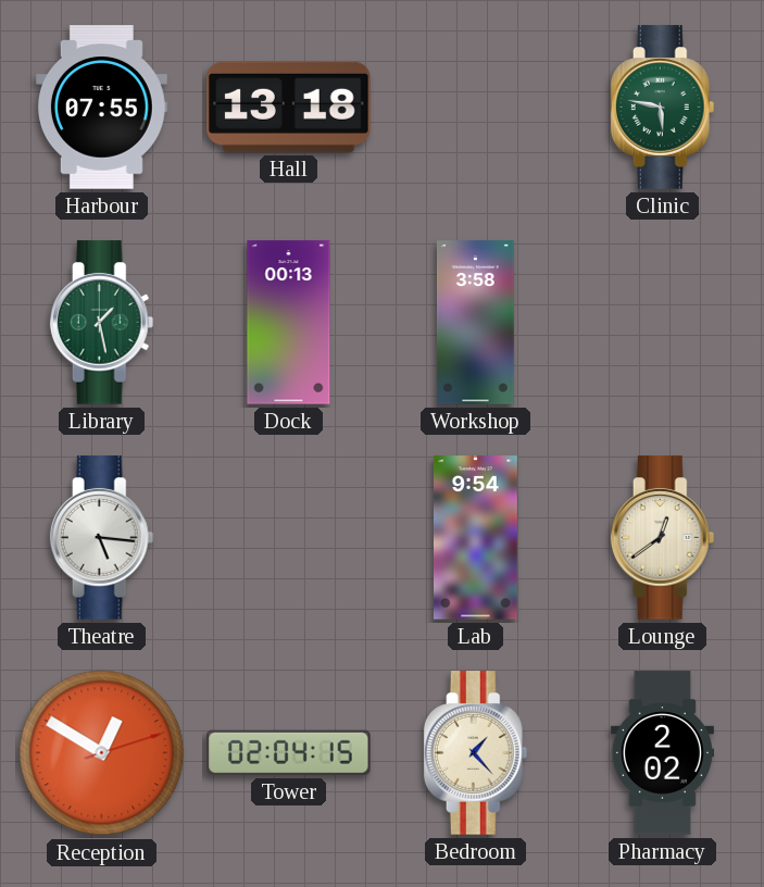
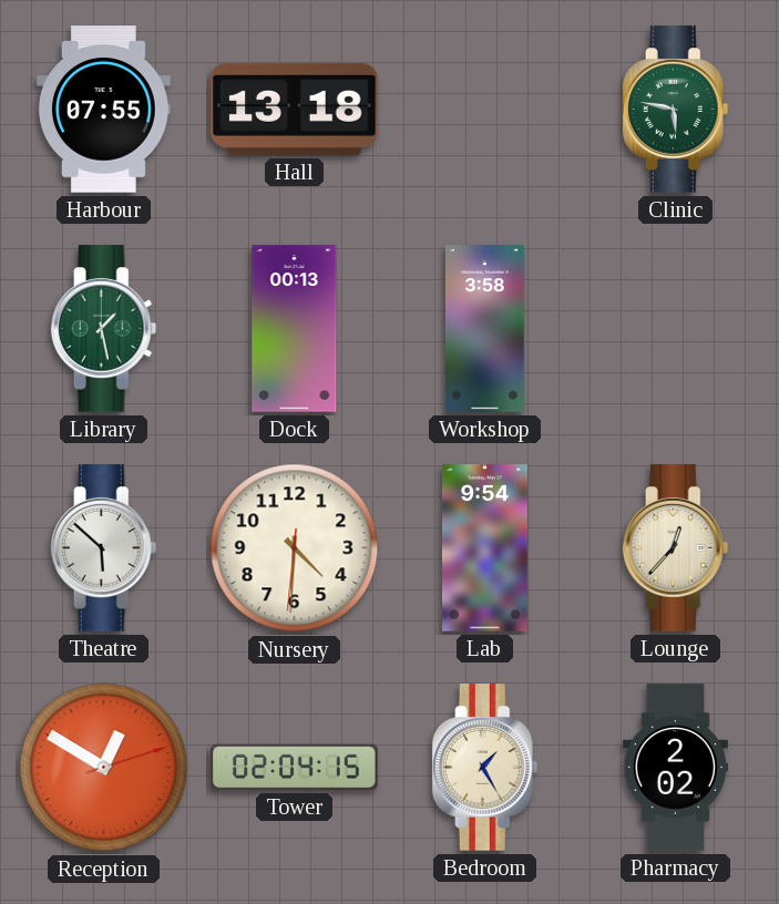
Theatre: 5:16 -> 5:52 (104, 548)
Nursery: none -> 4:30 (295, 548)
Lounge: 12:39 -> 12:37 (676, 548)
Bedroom: 1:23 -> 1:25 (485, 768)
